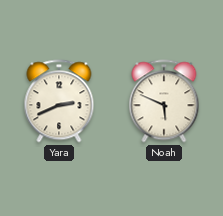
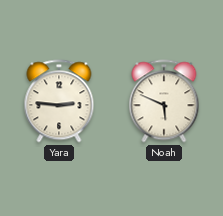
Yara: 2:41 -> 2:46 (59, 101)
